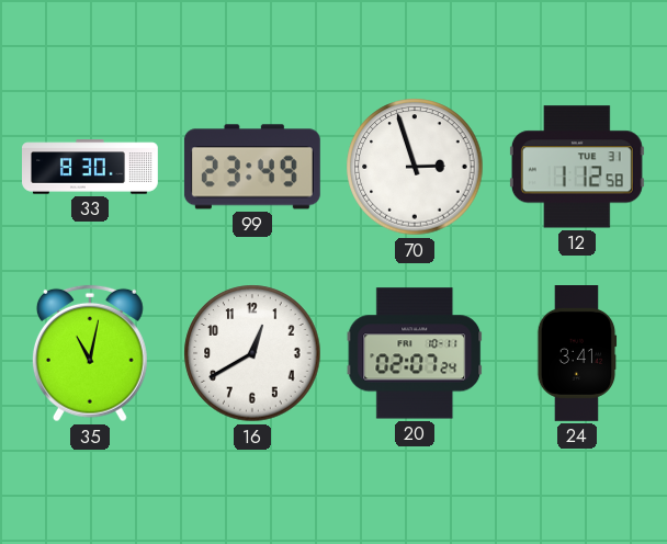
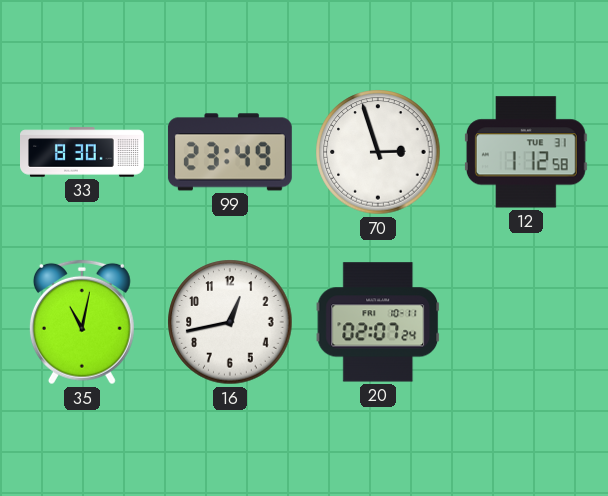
16: 12:40 -> 12:43 (230, 322)
24: 3:41 -> none (577, 354)
